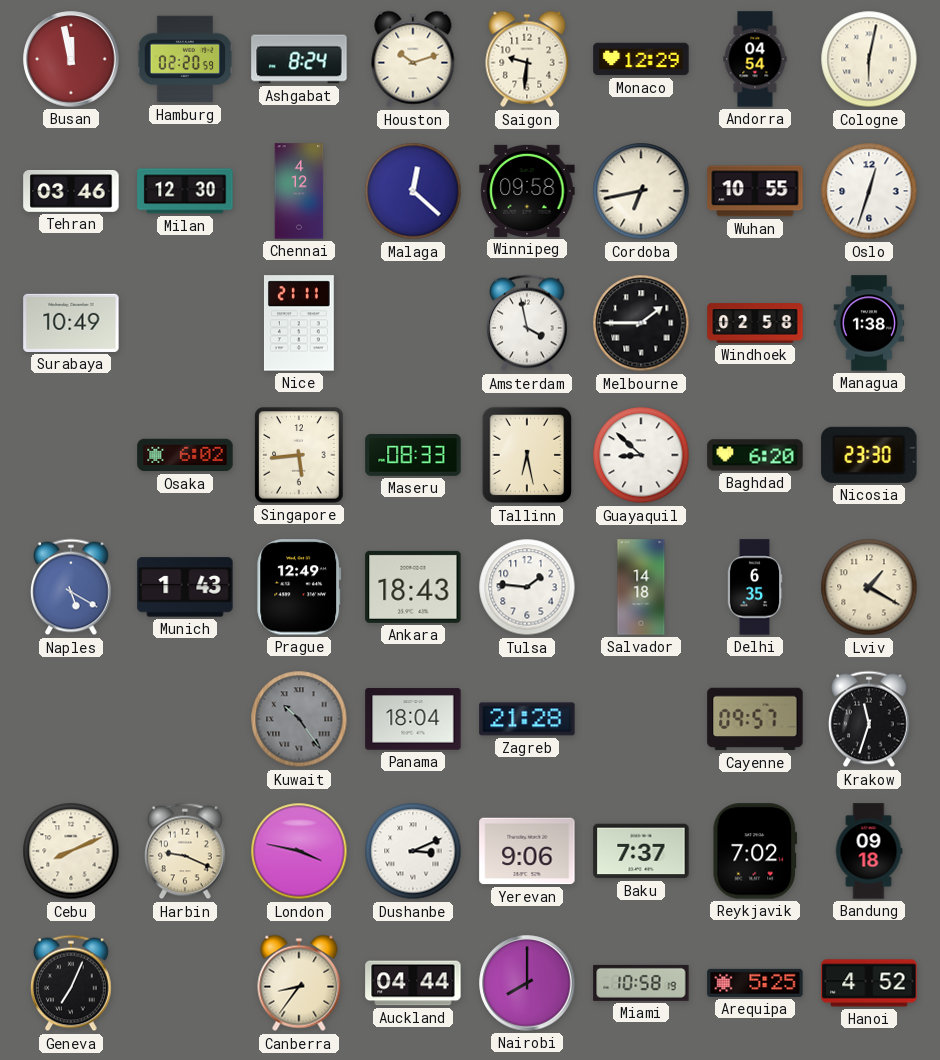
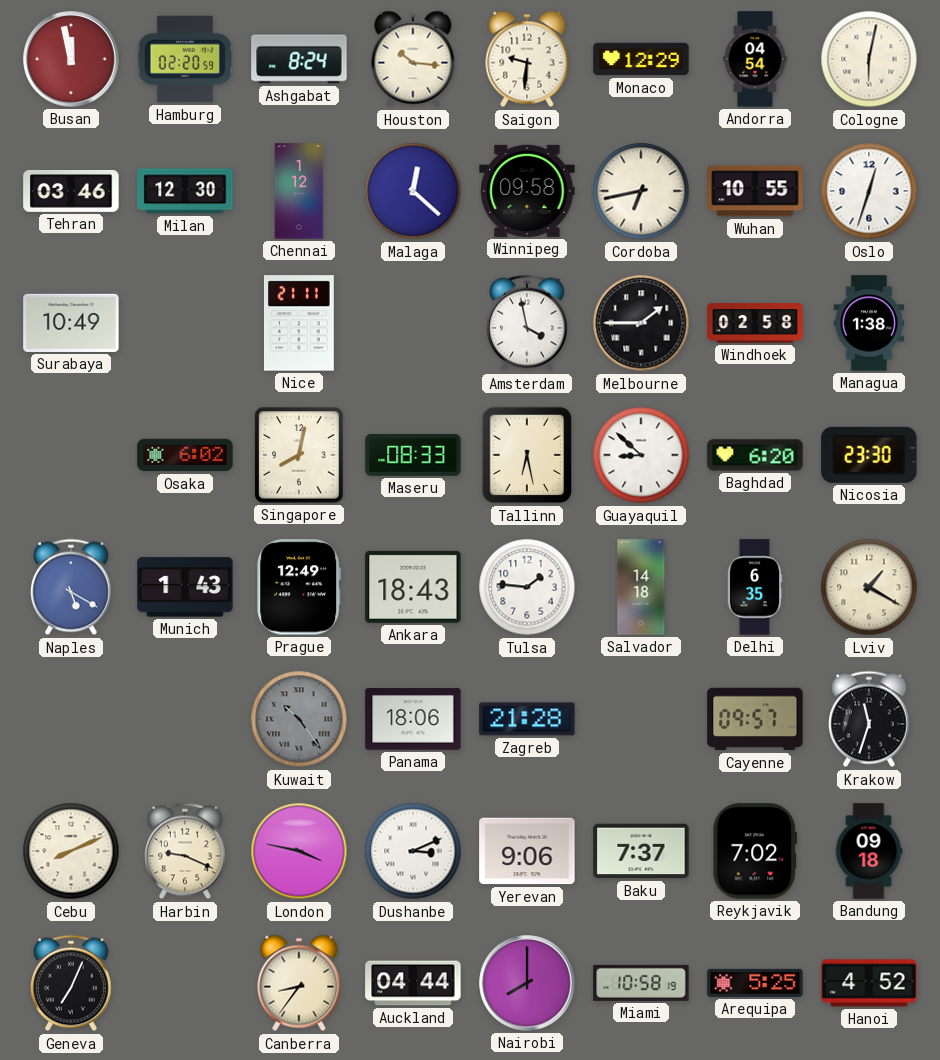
Houston: 10:12 -> 10:16 (413, 59)
Chennai: 4:12 -> 1:12 (299, 191)
Singapore: 5:44 -> 8:02 (299, 455)
Panama: 18:04 -> 18:06 (413, 719)
